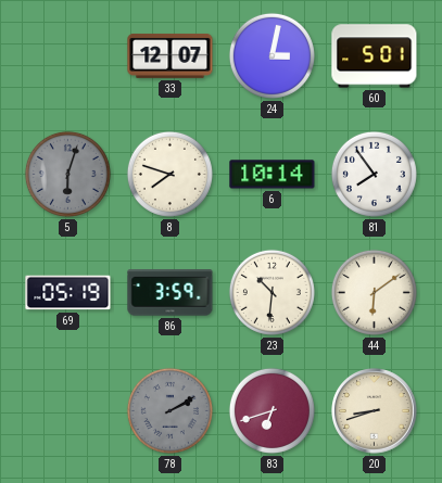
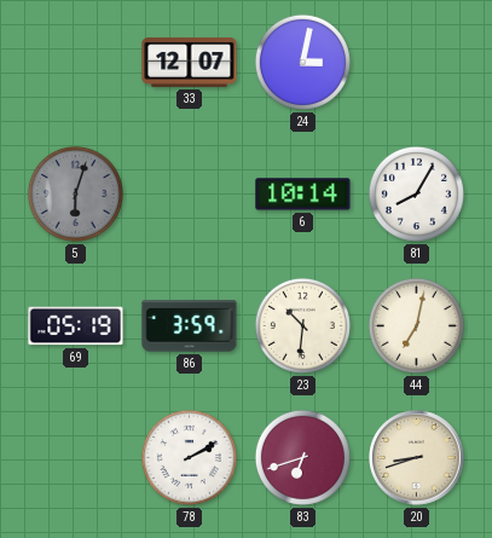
60: 5:01 -> none (375, 56)
8: 7:48 -> none (169, 174)
81: 7:54 -> 8:05 (416, 193)
44: 6:09 -> 7:02 (416, 325)
78 dial: grey -> white (189, 457)
